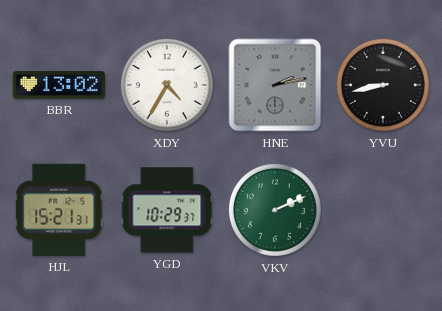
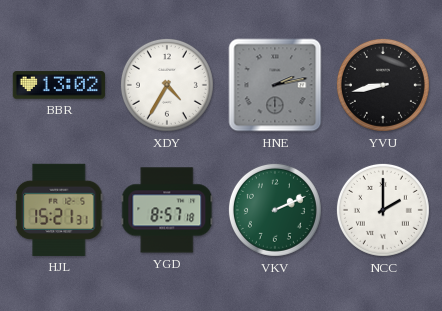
YGD: 10:29 -> 8:57 (167, 210)
NCC: none -> 2:00 (383, 210)
